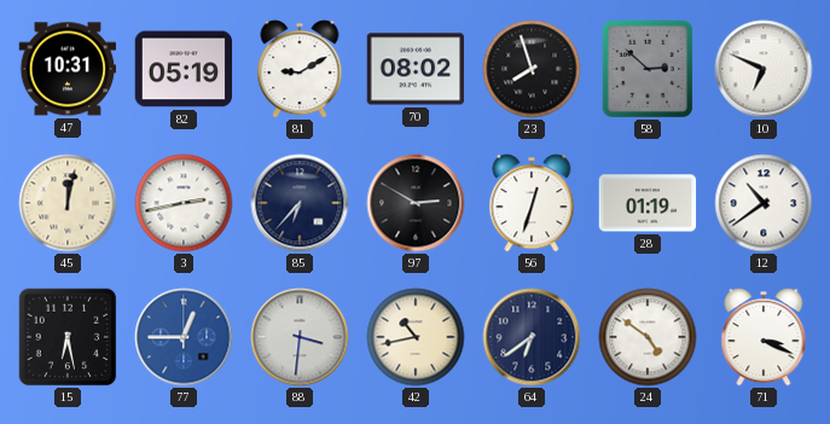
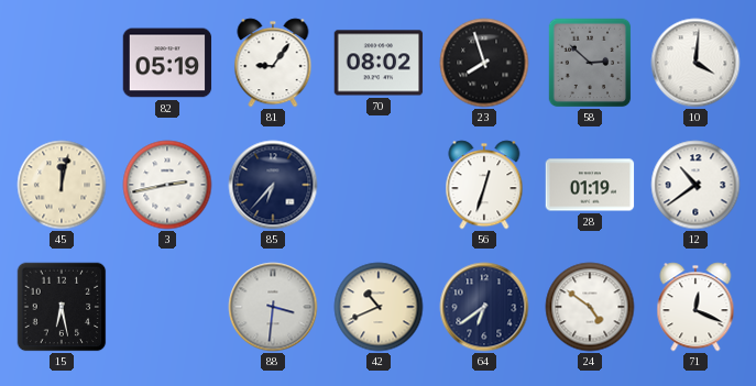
47: 10:31 -> none (68, 69)
81: 9:10 -> 9:06 (273, 63)
10: 6:49 -> 4:01 (695, 63)
97: 2:50 -> none (416, 203)
77: 12:45 -> none (184, 337)
42: 10:43 -> 10:41 (379, 307)
71: 3:19 -> 12:19 (695, 307)
